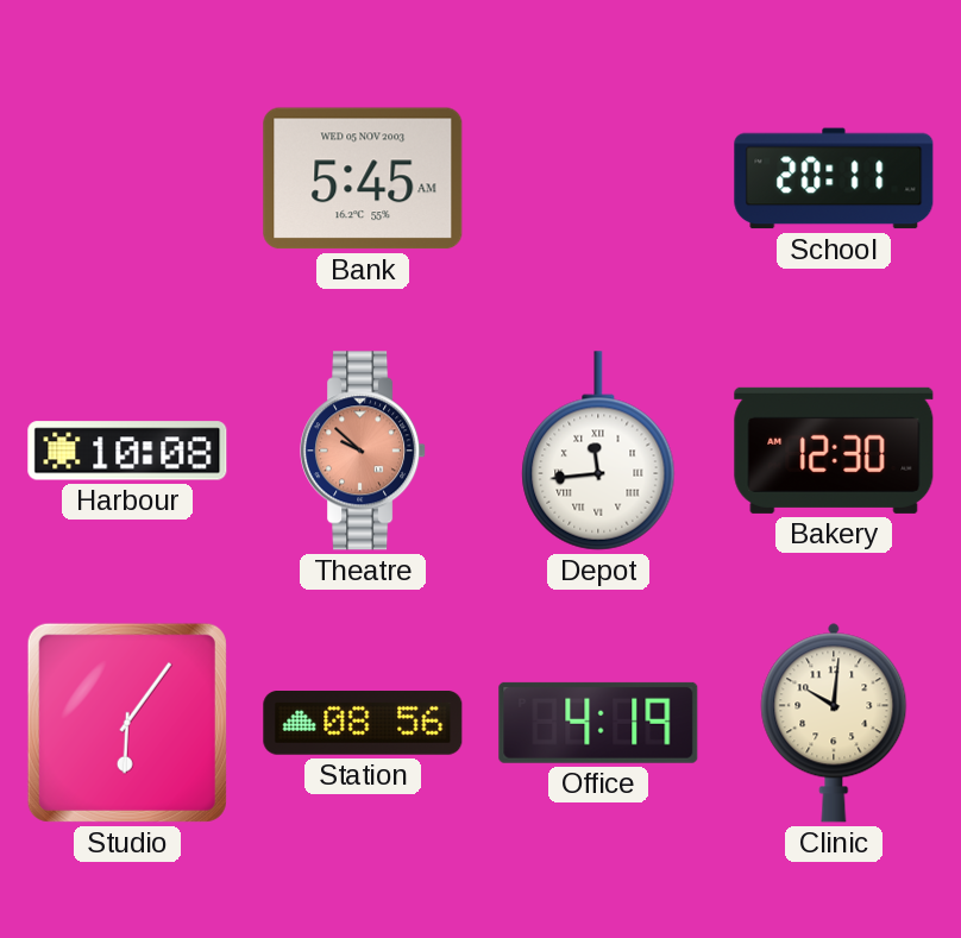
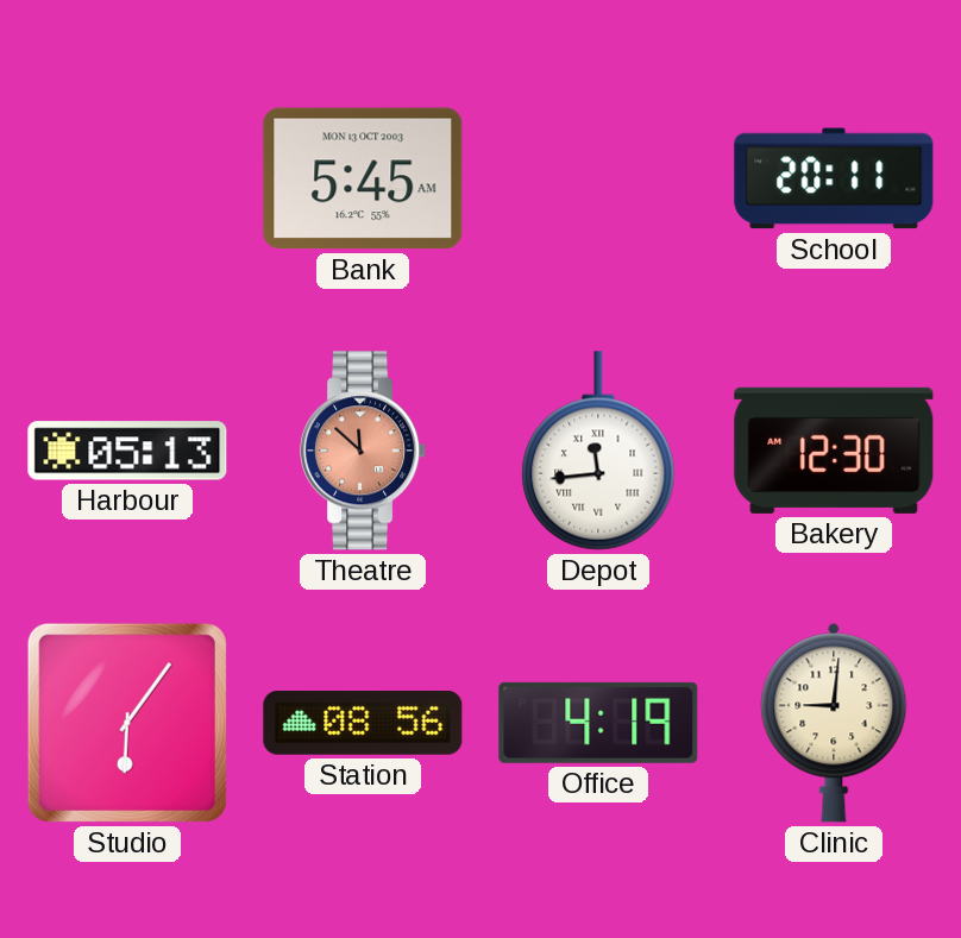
Bank date: WED 05 NOV 2003 -> MON 13 OCT 2003 (363, 178)
Harbour: 10:08 -> 05:13 (127, 451)
Theatre: 9:52 -> 11:52 (364, 451)
Clinic: 10:01 -> 9:01 (834, 723)
